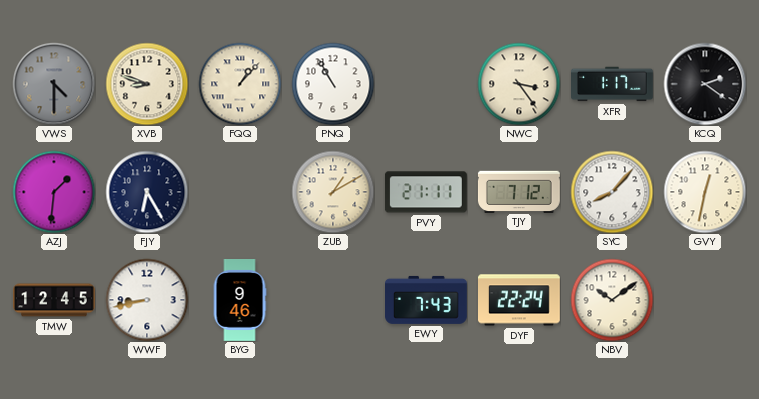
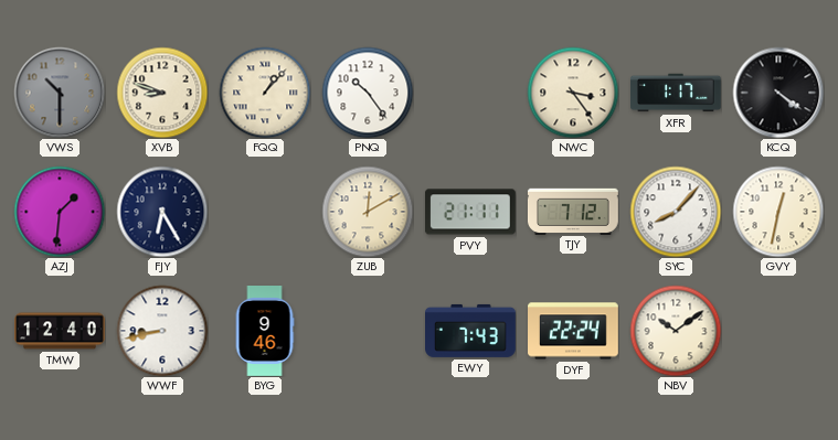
VWS: 4:30 -> 10:30 (60, 93)
PNQ: 10:55 -> 10:24 (368, 93)
KCQ: 2:21 -> 4:21 (778, 93)
ZUB: 1:10 -> 12:10 (368, 212)
TMW: 12:45 -> 12:40 (61, 331)
